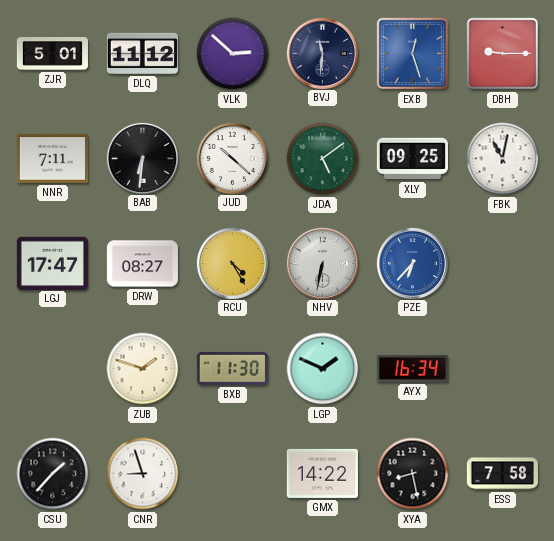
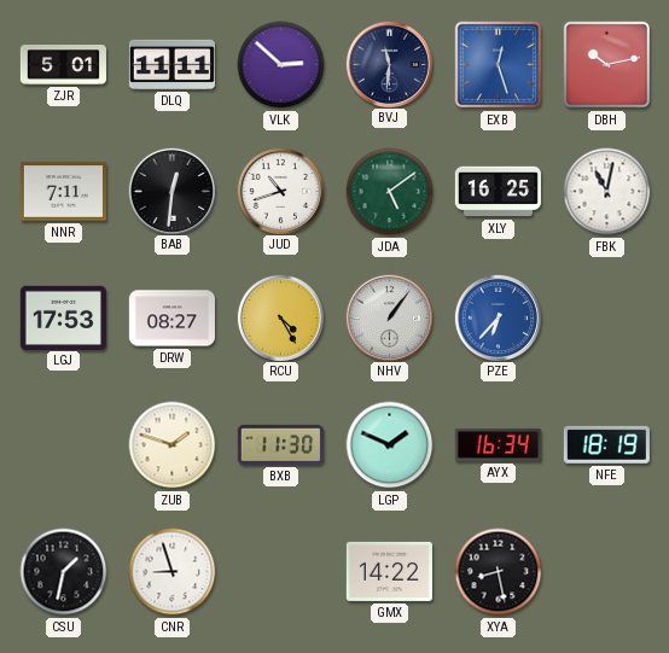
DLQ: 11:12 -> 11:11 (171, 64)
DBH: 9:15 -> 10:13 (607, 65)
BAB: 6:31 -> 12:31 (171, 191)
JUD: 10:22 -> 10:42 (280, 191)
XLY: 09:25 -> 16:25 (498, 192)
LGJ: 17:47 -> 17:53 (63, 317)
NHV: 6:32 -> 1:06 (389, 317)
NFE: none -> 18:19 (606, 444)
CSU: 1:37 -> 1:32 (64, 572)
ESS: 7:58 -> none (502, 474)
